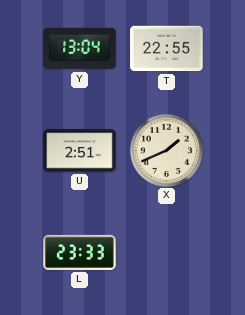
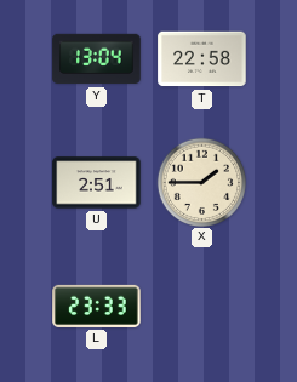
T: 22:55 -> 22:58 (202, 59)
X: 1:41 -> 1:45 (202, 182)
